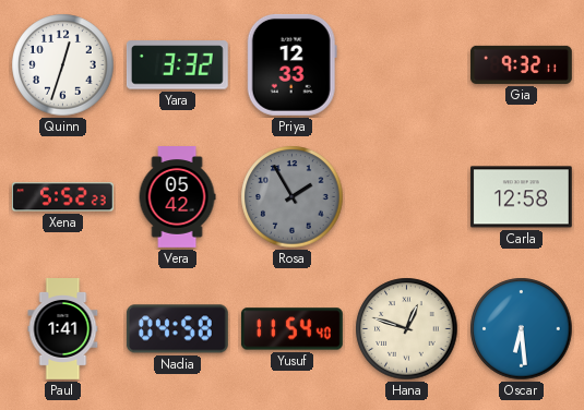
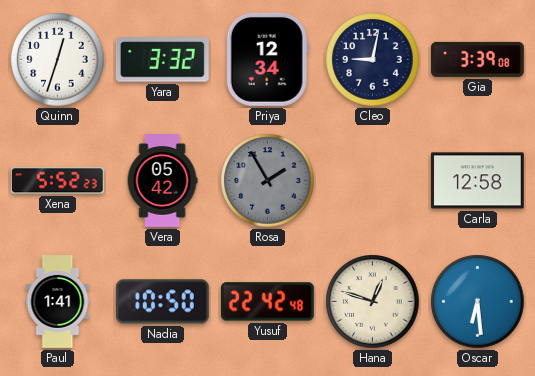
Priya: 12:33 -> 12:34 (267, 59)
Cleo: none -> 9:02 (373, 60)
Gia: 9:32 -> 3:39 (478, 59)
Nadia: 04:58 -> 10:50 (162, 302)
Yusuf: 11:54 -> 22:42 (267, 302)
